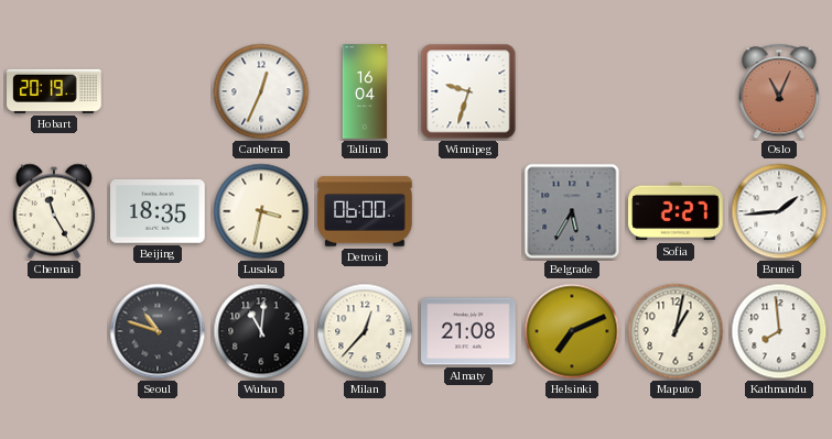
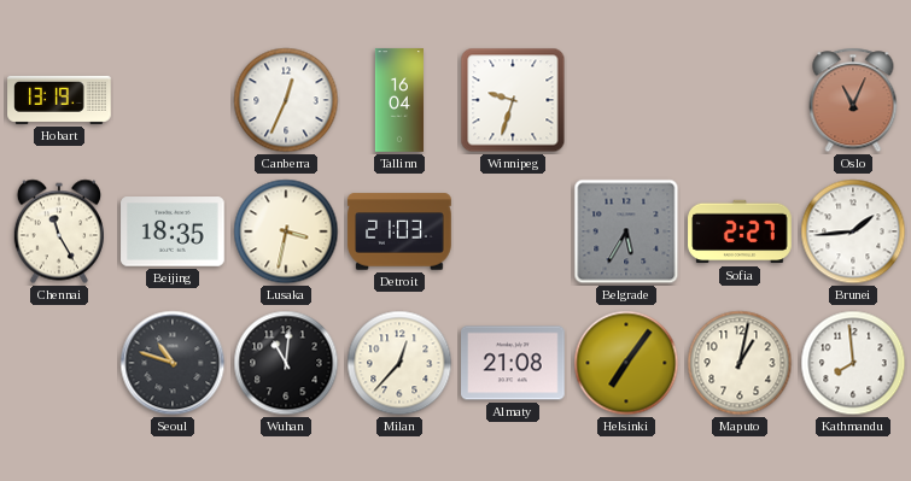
Hobart: 20:19 -> 13:19 (59, 100)
Detroit: 06:00 -> 21:03 (399, 231)
Helsinki: 7:11 -> 7:06 (626, 363)
